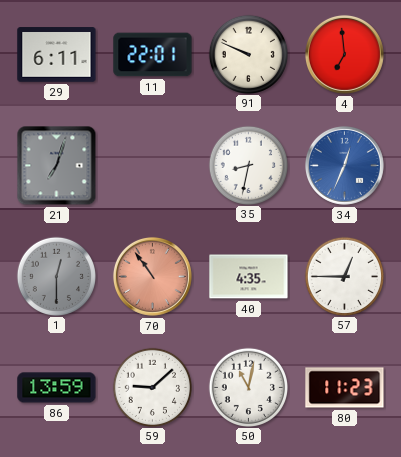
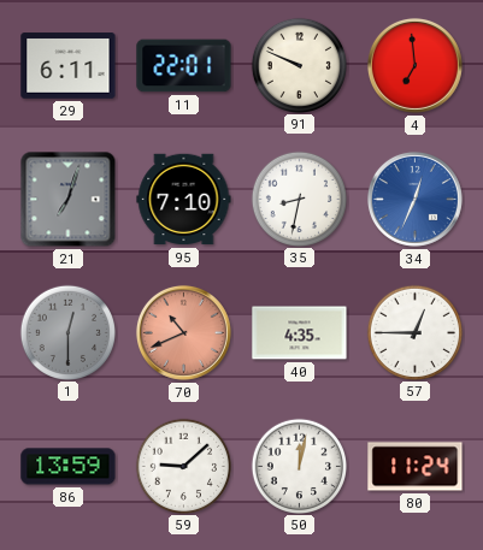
95: none -> 7:10 (184, 200)
70: 10:54 -> 10:41 (183, 332)
50: 11:02 -> 12:02 (299, 466)
80: 11:23 -> 11:24 (416, 467)
